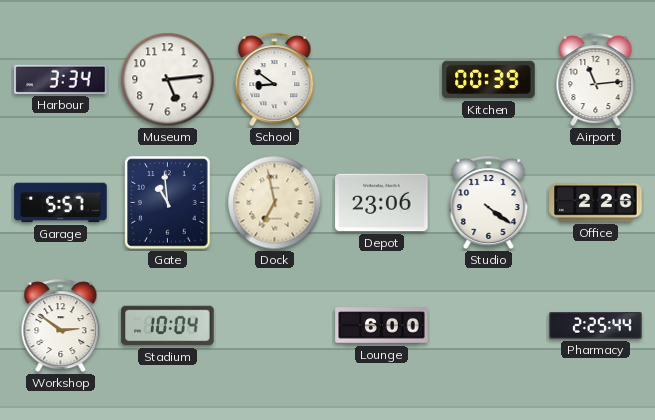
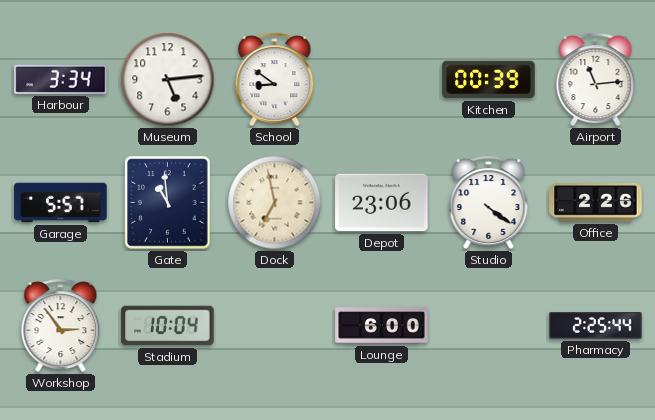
Workshop: 2:51 -> 2:54 (61, 326)
